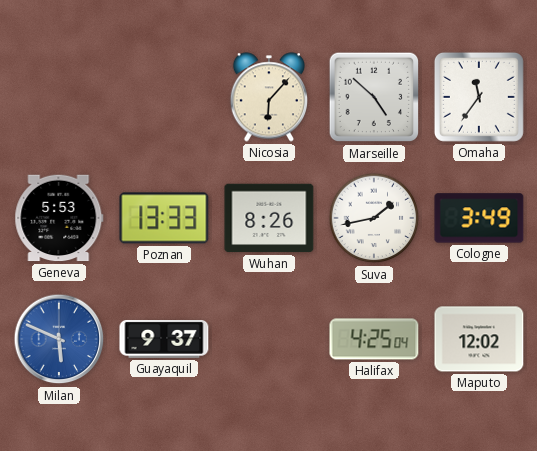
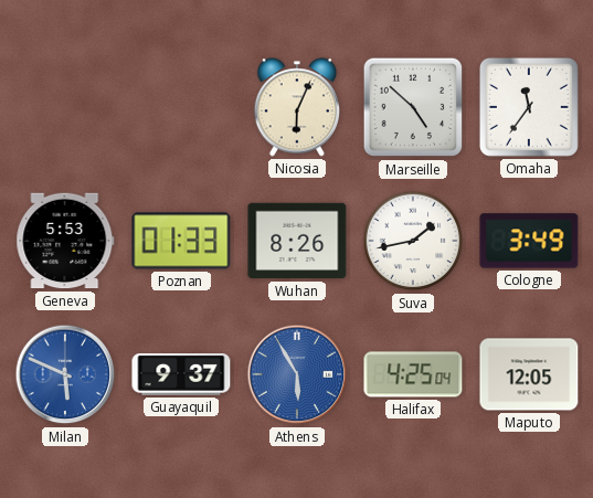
Nicosia: 6:07 -> 6:04 (296, 107)
Poznan: 13:33 -> 01:33 (181, 241)
Athens: none -> 5:55 (297, 374)
Maputo: 12:02 -> 12:05 (529, 374)
